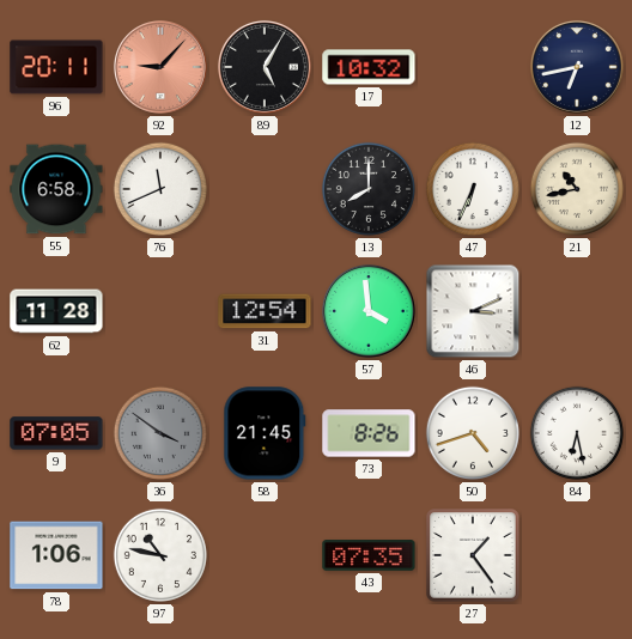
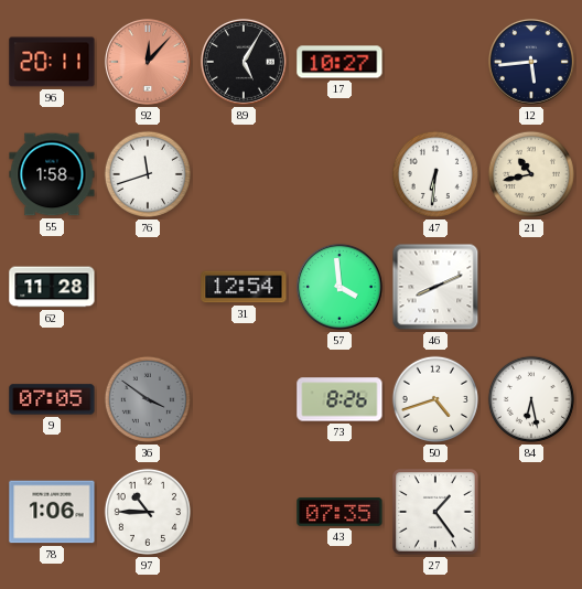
92: 9:07 -> 12:07 (148, 62)
17: 10:32 -> 10:27 (339, 62)
12: 6:43 -> 5:44 (531, 62)
55: 6:58 -> 1:58 (52, 174)
76: 11:41 -> 11:42 (148, 174)
13: 8:00 -> none (369, 189)
47: 6:34 -> 6:31 (435, 174)
46: 3:11 -> 8:11 (435, 287)
58: 21:45 -> none (265, 433)
97: 10:47 -> 10:45 (148, 512)
